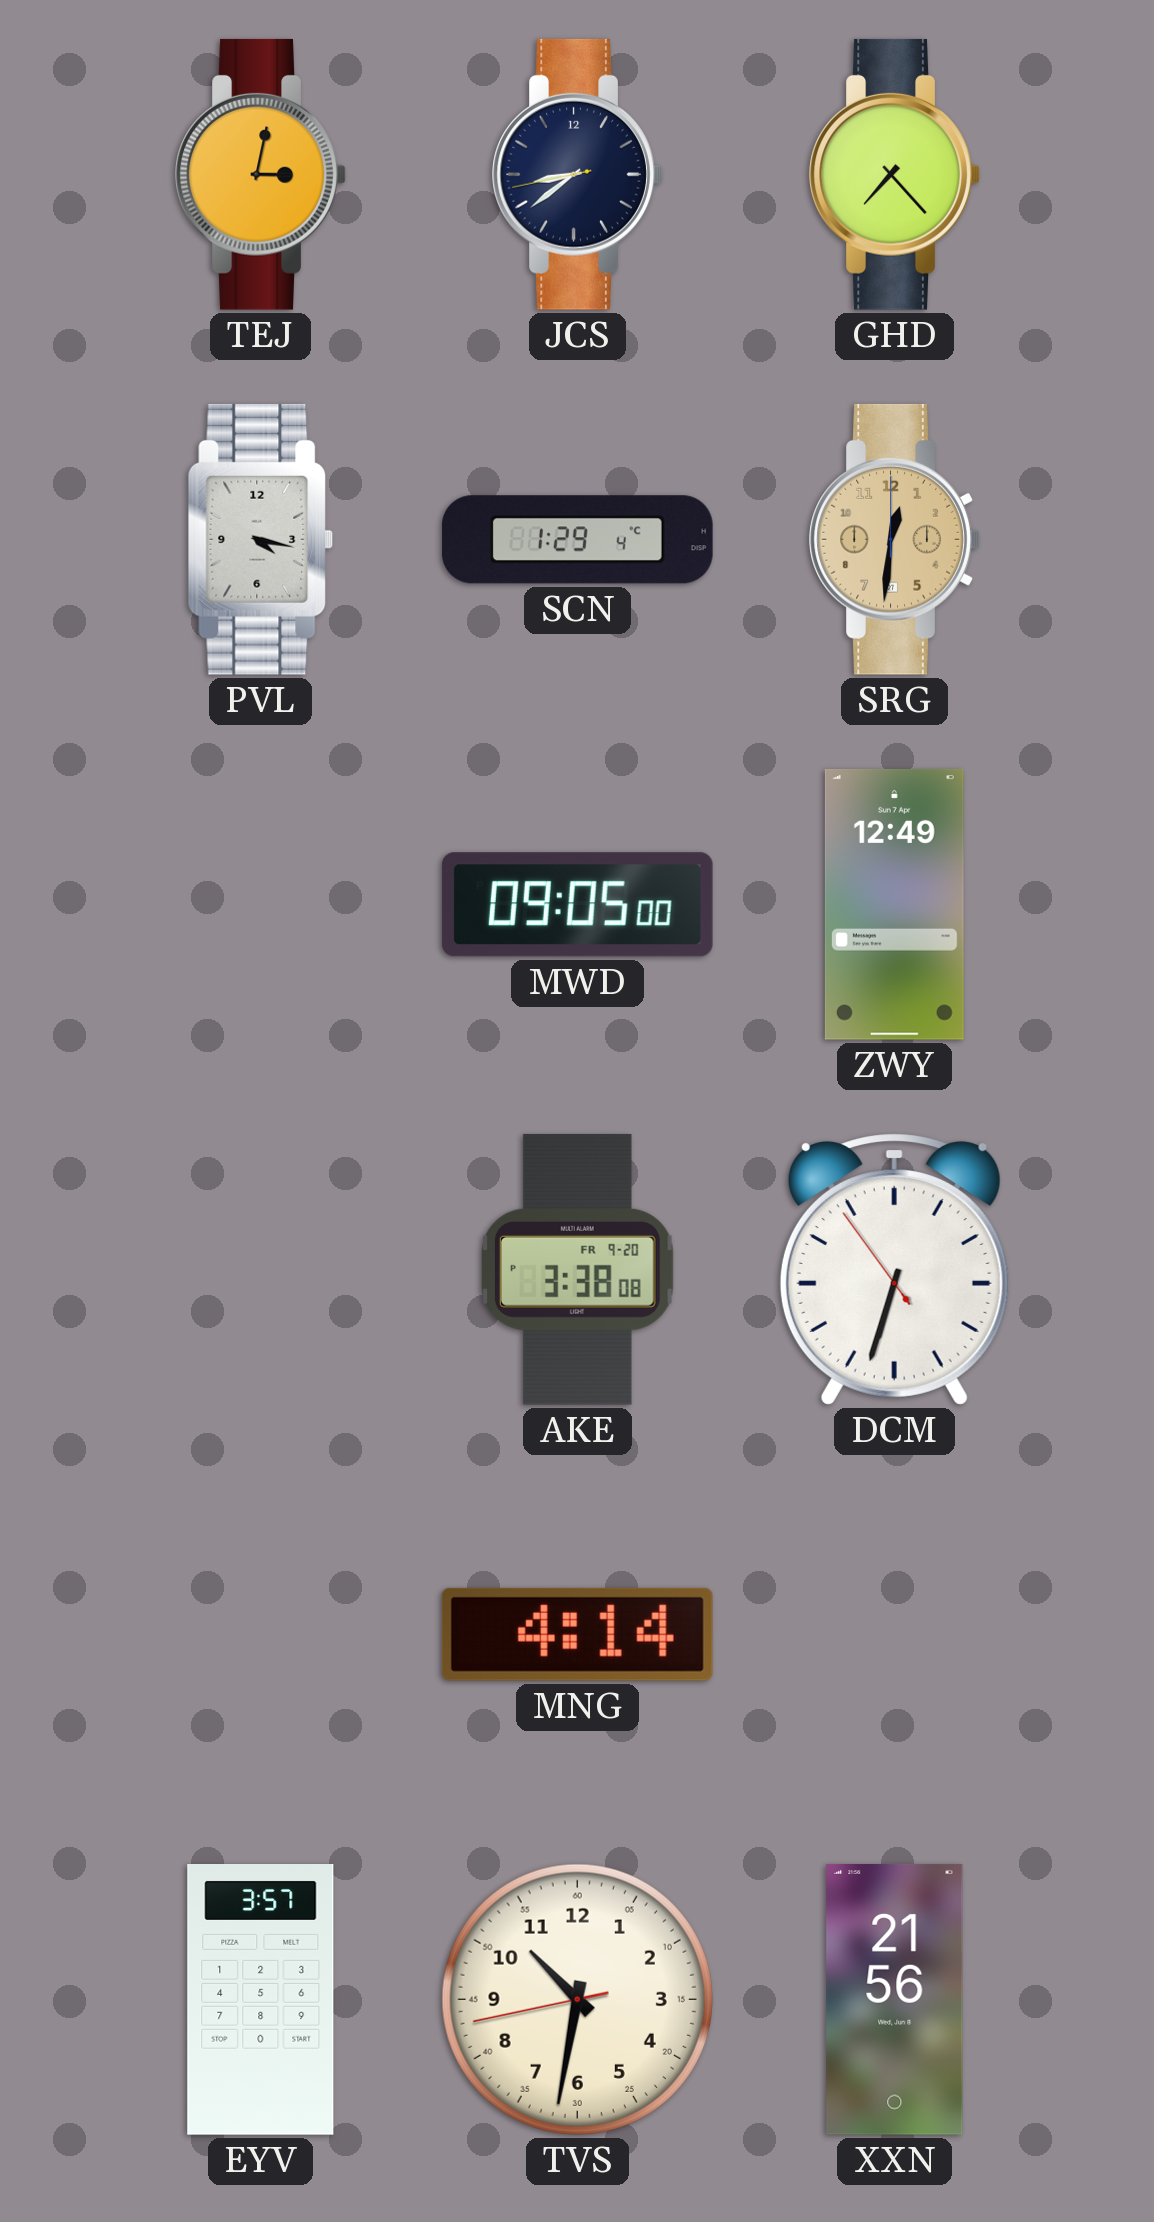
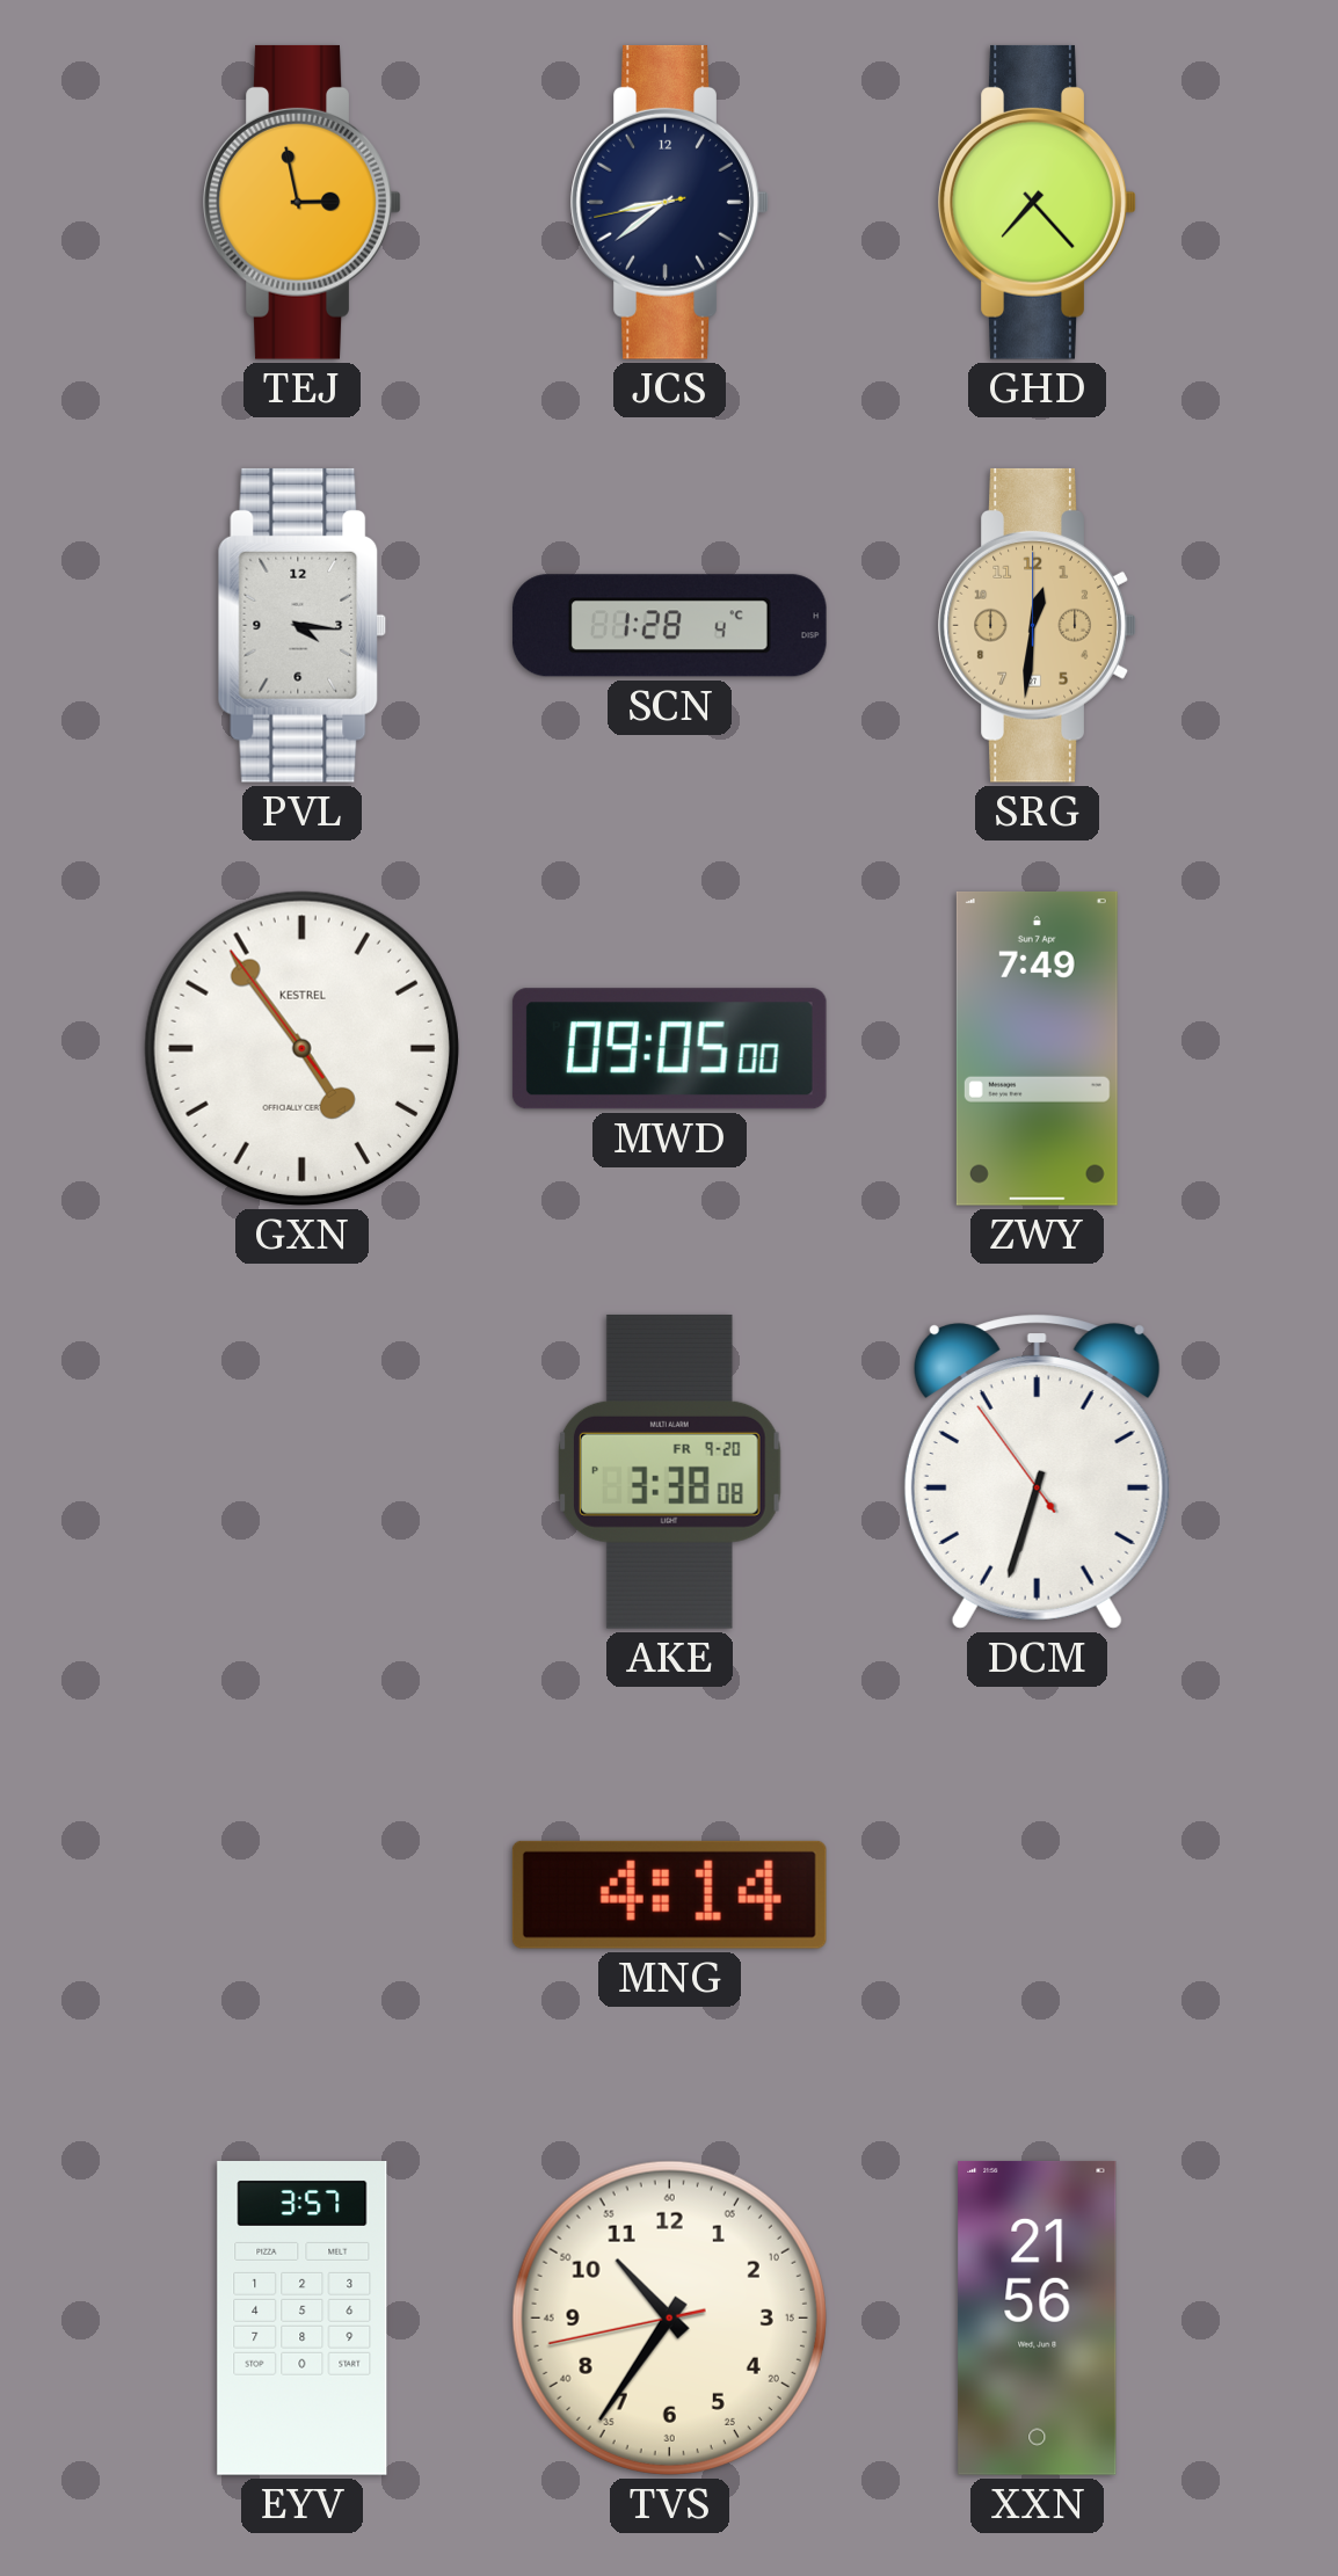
TEJ: 3:02 -> 2:58 (301, 202)
PVL: 4:17 -> 4:16 (303, 625)
SCN: 1:29 -> 1:28 (669, 626)
GXN: none -> 4:53 (301, 1048)
ZWY: 12:49 -> 7:49 (1037, 1048)
TVS: 10:31 -> 10:35 (669, 2317)
